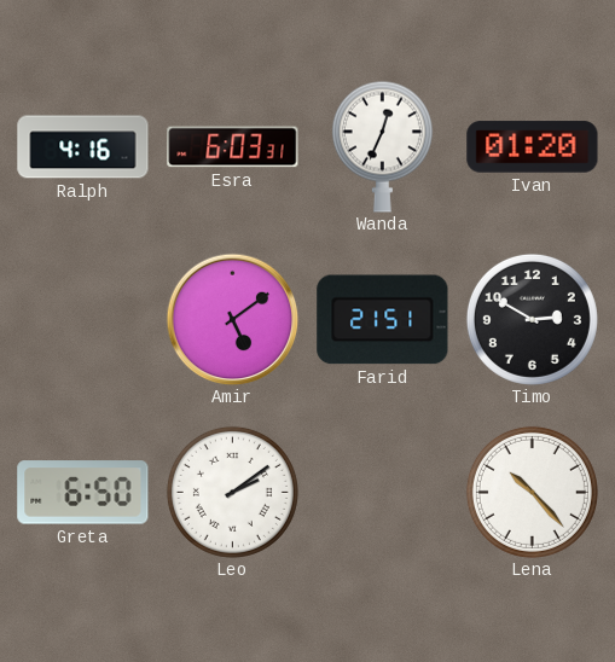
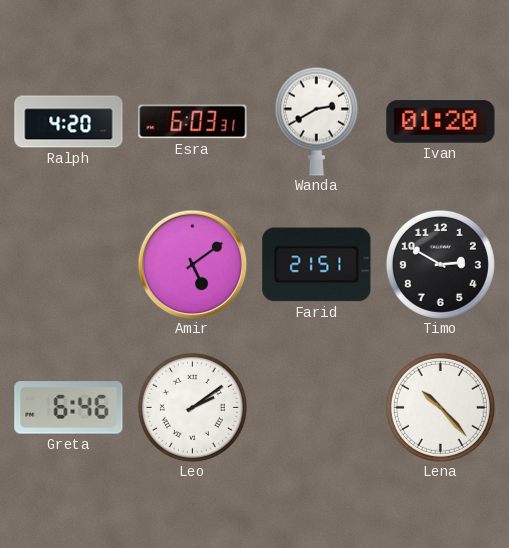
Ralph: 4:16 -> 4:20 (69, 122)
Wanda: 12:34 -> 2:40 (316, 121)
Greta: 6:50 -> 6:46 (69, 408)
